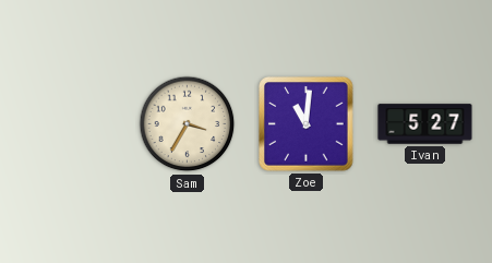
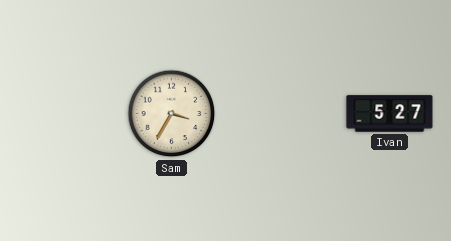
Zoe: 11:01 -> none (307, 124)
